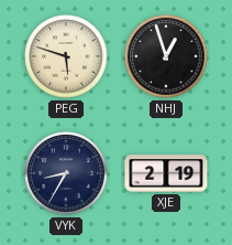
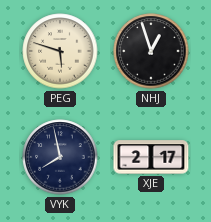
VYK: 8:35 -> 7:58 (60, 157)
XJE: 2:19 -> 2:17 (151, 157)
